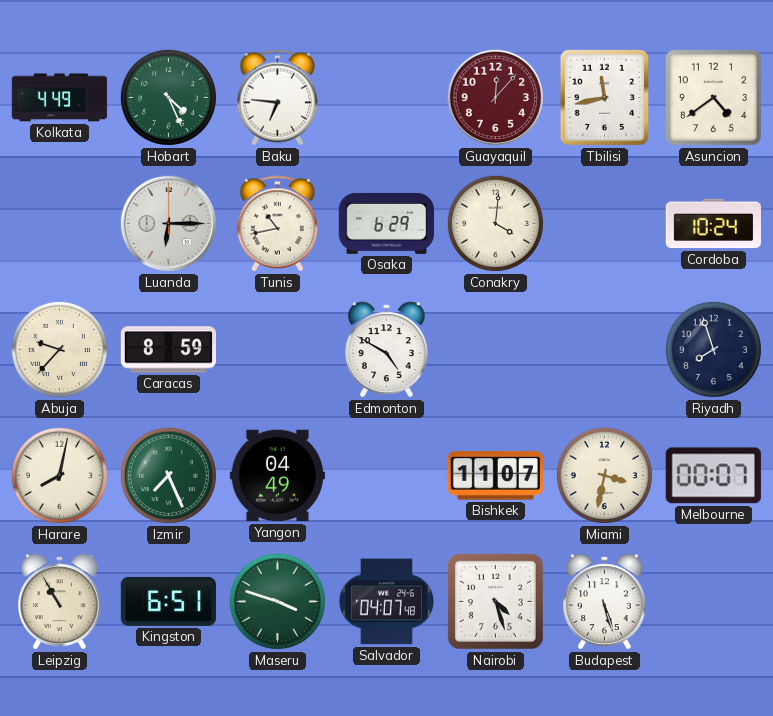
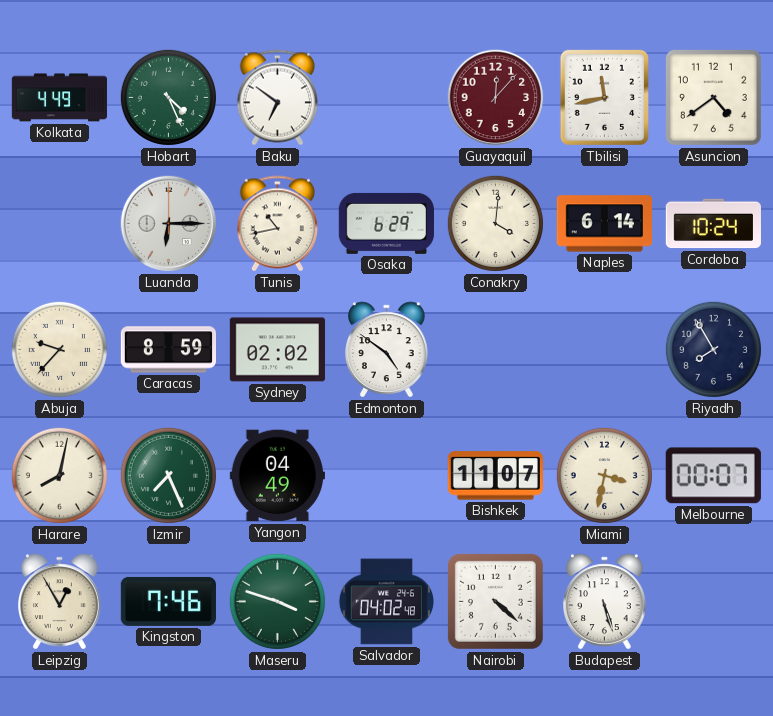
Baku: 6:46 -> 6:51 (277, 98)
Naples: none -> 6:14 (604, 224)
Sydney: none -> 02:02 (277, 350)
Edmonton: 4:50 -> 4:51 (387, 350)
Riyadh: 7:57 -> 7:55 (713, 349)
Leipzig: 10:55 -> 12:55 (60, 602)
Kingston: 6:51 -> 7:46 (168, 601)
Salvador: 04:07 -> 04:02 (386, 602)
Nairobi: 4:27 -> 4:22 (495, 601)
